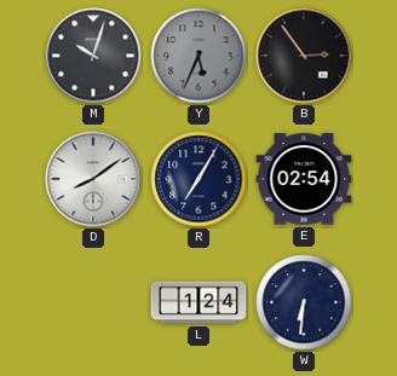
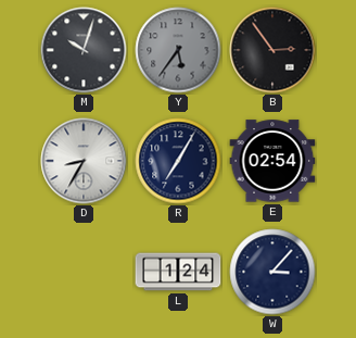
Y: 5:34 -> 5:36 (178, 50)
D: 8:09 -> 8:35 (84, 161)
W: 6:31 -> 3:07 (272, 272)
